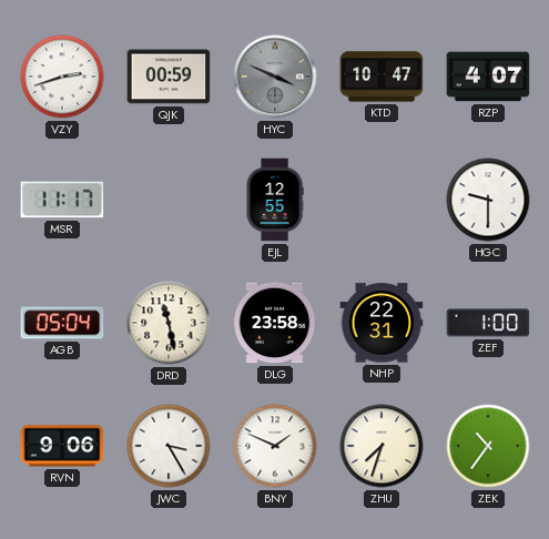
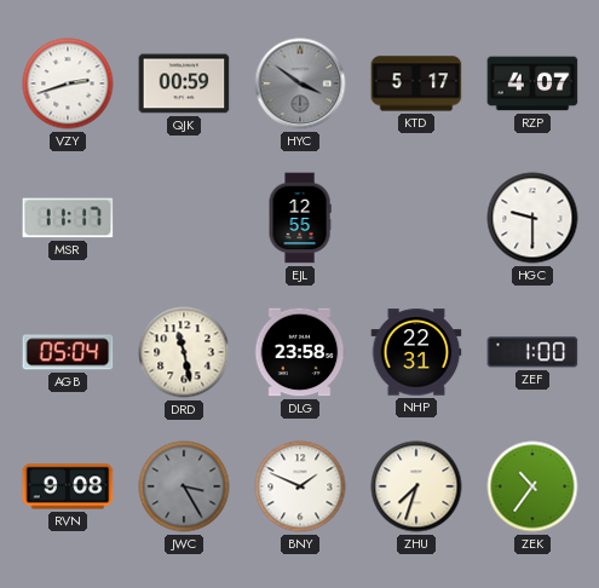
HYC: 3:49 -> 3:51 (300, 83)
KTD: 10:47 -> 5:17 (416, 83)
RVN: 9:06 -> 9:08 (68, 486)
JWC dial: white -> grey (184, 486)
